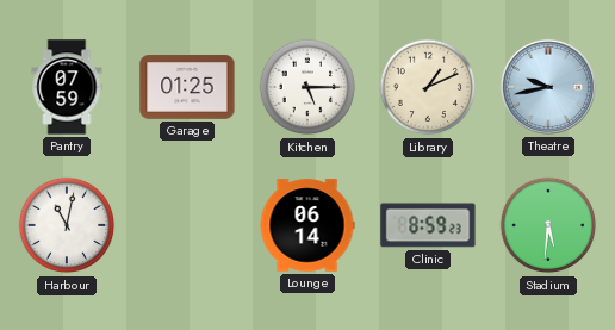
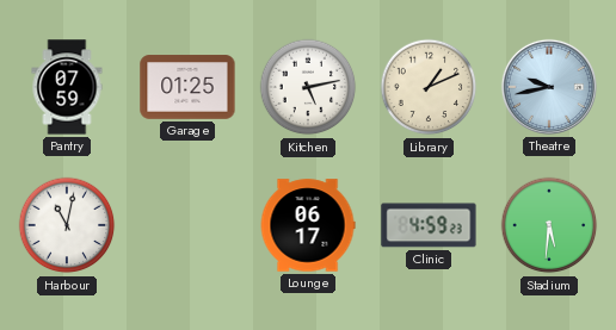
Kitchen: 5:15 -> 5:13 (308, 87)
Lounge: 06:14 -> 06:17 (308, 225)
Clinic: 8:59 -> 4:59 (429, 225)
